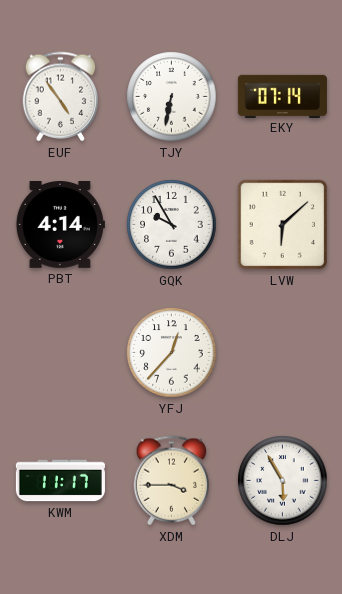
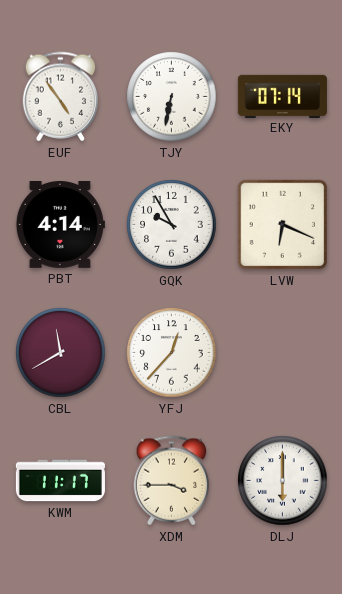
LVW: 6:08 -> 6:19 (283, 225)
CBL: none -> 11:40 (61, 353)
DLJ: 5:55 -> 6:00 (283, 481)
